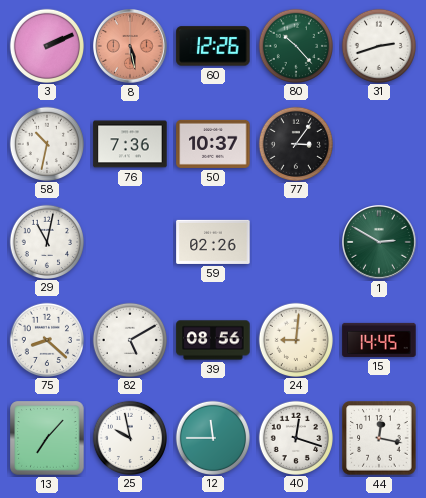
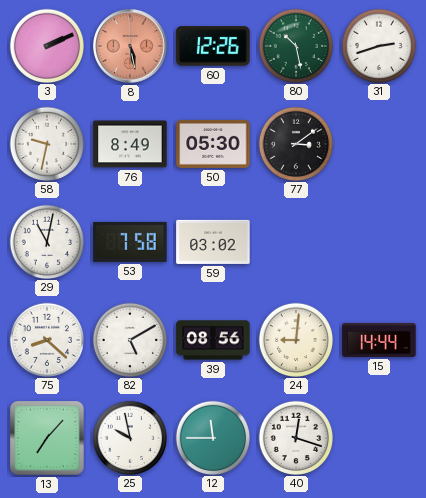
80: 10:23 -> 10:28 (295, 45)
58: 10:32 -> 9:32 (46, 143)
76: 7:36 -> 8:49 (130, 144)
50: 10:37 -> 05:30 (213, 144)
77: 3:06 -> 3:09 (295, 143)
53: none -> 7:58 (130, 242)
59: 02:26 -> 03:02 (213, 242)
1: 2:50 -> none (380, 243)
15: 14:45 -> 14:44 (379, 340)
44: 12:17 -> none (379, 438)
